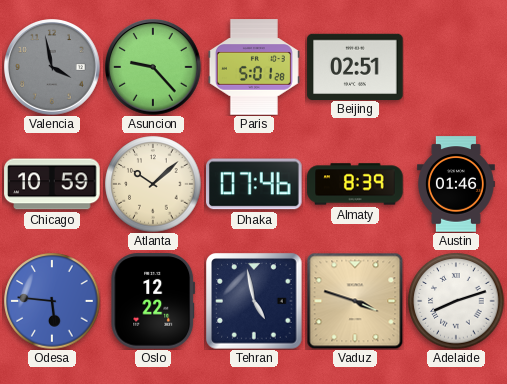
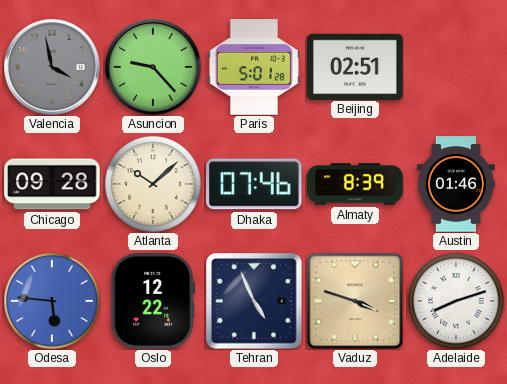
Chicago: 10:59 -> 09:28 (52, 184)
Tehran: 4:58 -> 4:56 (254, 301)
